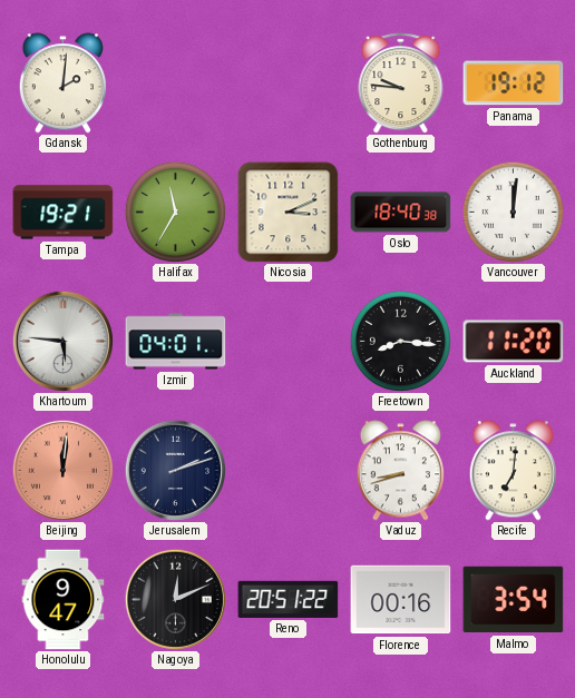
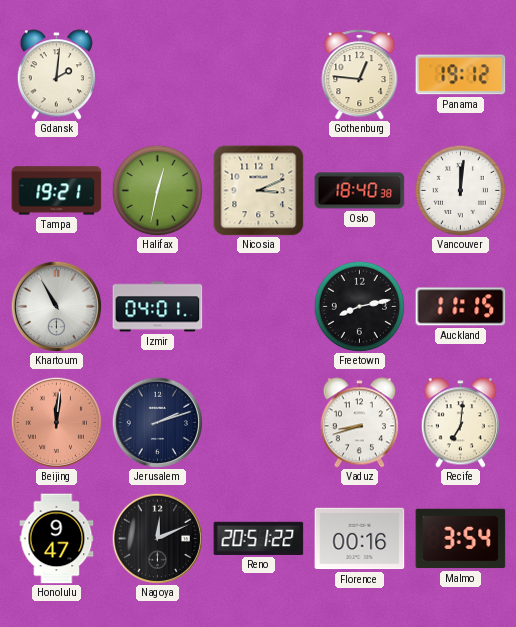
Gothenburg: 9:46 -> 12:46 (360, 75)
Halifax: 11:35 -> 12:32 (157, 190)
Khartoum: 5:46 -> 10:55 (56, 306)
Freetown: 8:16 -> 8:13 (359, 306)
Auckland: 11:20 -> 11:15 (461, 307)
